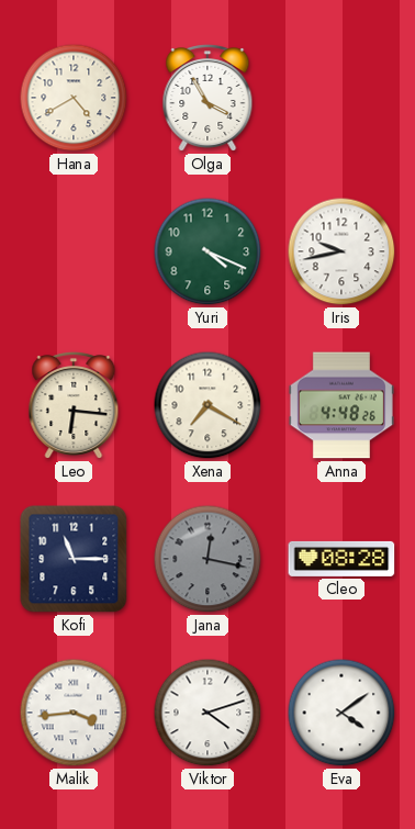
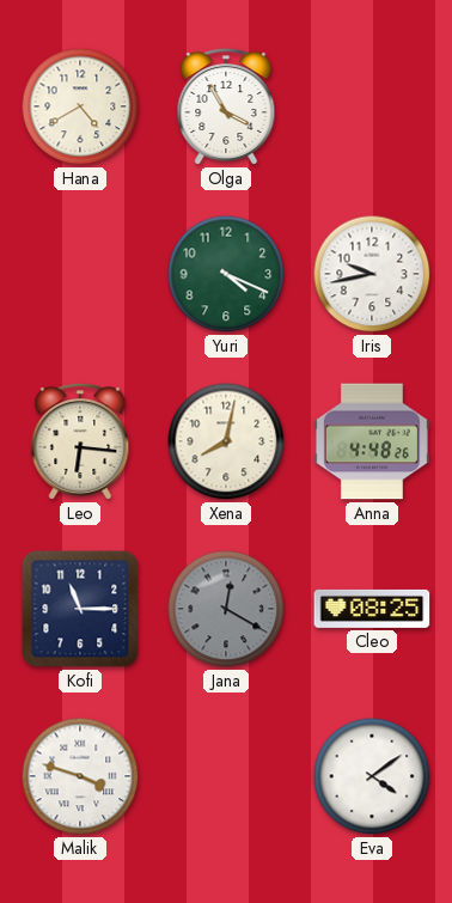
Xena: 7:20 -> 8:02 (226, 441)
Jana: 12:17 -> 12:20 (226, 609)
Cleo: 08:28 -> 08:25 (372, 609)
Malik: 3:44 -> 3:48 (80, 776)
Viktor: 4:12 -> none (207, 713)
